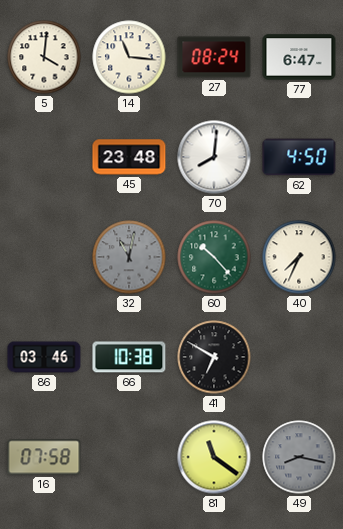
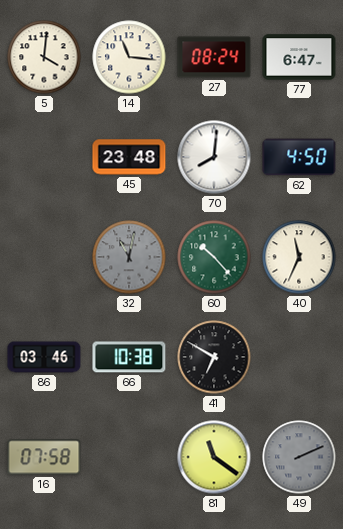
40: 7:34 -> 11:34 (299, 257)
49: 8:17 -> 2:11 (299, 457)
